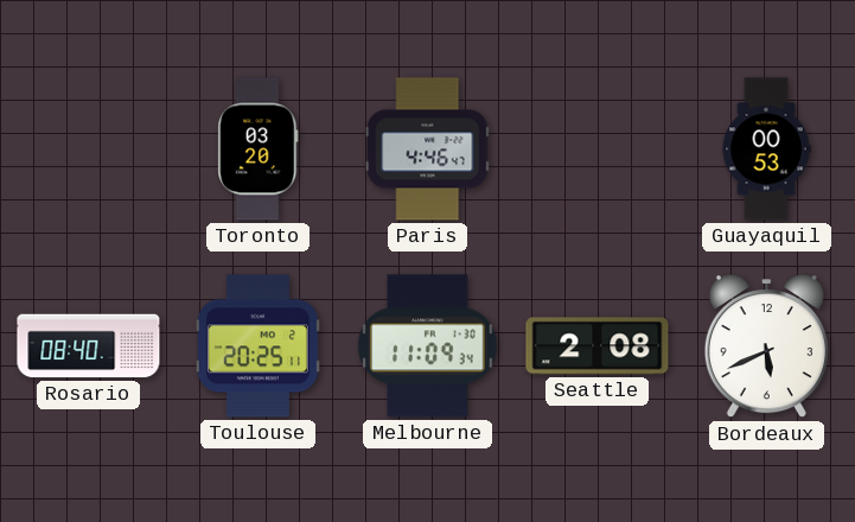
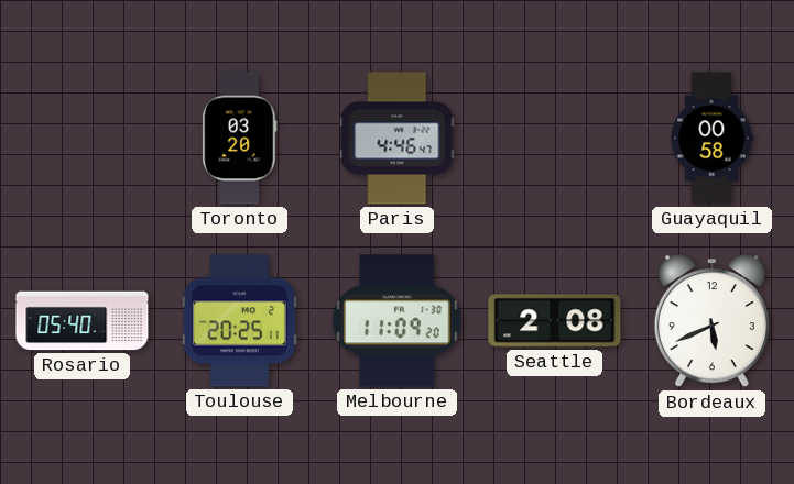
Guayaquil: 00:53 -> 00:58 (711, 139)
Rosario: 08:40 -> 05:40 (83, 321)
Melbourne: 11:09:34 -> 11:09:20 (398, 321)
